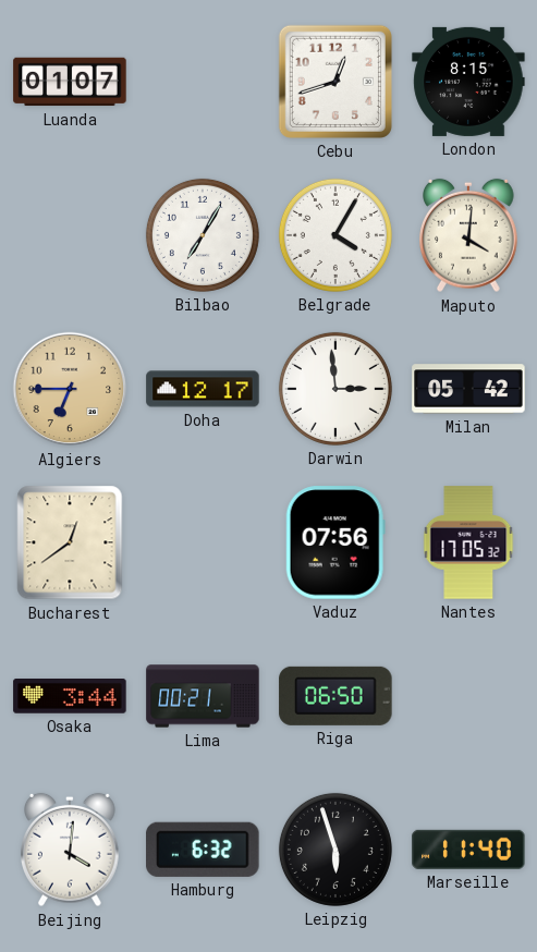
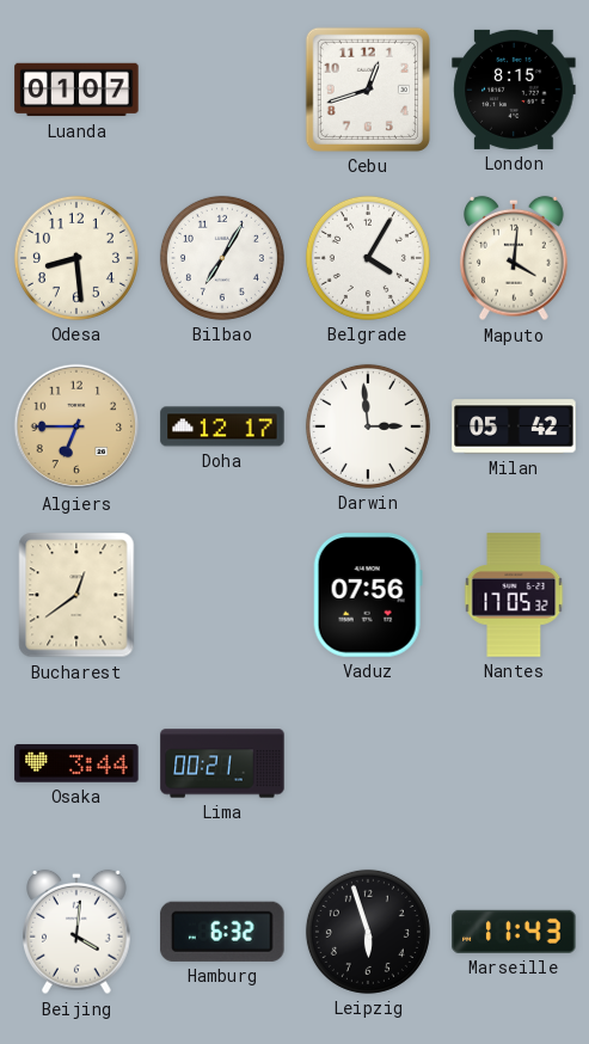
Odesa: none -> 8:29 (76, 258)
Riga: 06:50 -> none (335, 696)
Marseille: 11:40 -> 11:43 (514, 932)
